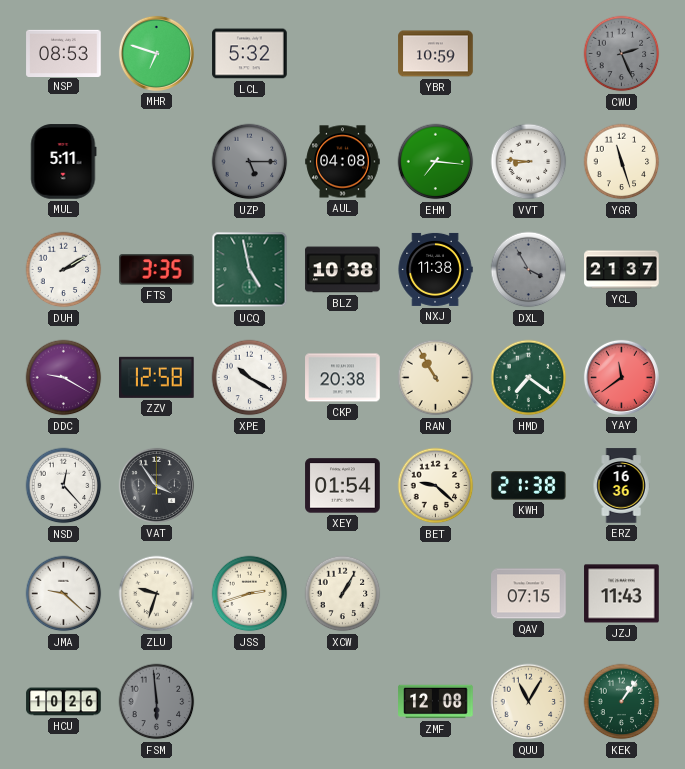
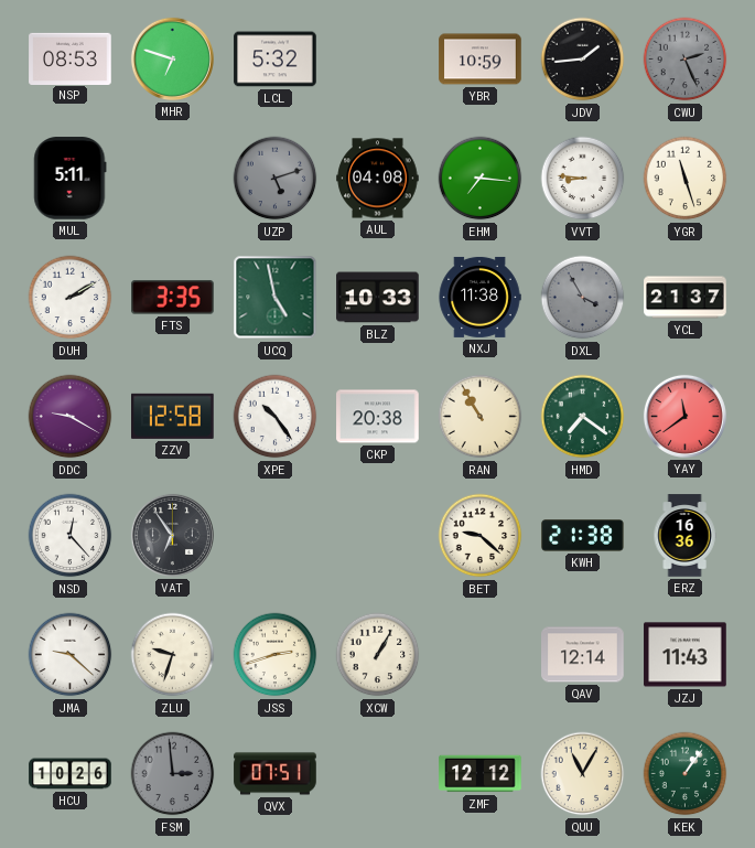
JDV: none -> 1:44 (583, 60)
UZP: 5:15 -> 5:12 (276, 179)
BLZ: 10:38 -> 10:33 (378, 298)
XPE: 10:20 -> 10:24 (276, 417)
VAT: 3:54 -> 6:54 (172, 535)
XEY: 01:54 -> none (343, 486)
QAV: 07:15 -> 12:14 (583, 655)
FSM: 5:59 -> 2:59 (173, 774)
QVX: none -> 07:51 (276, 774)
ZMF: 12:08 -> 12:12 (481, 774)
